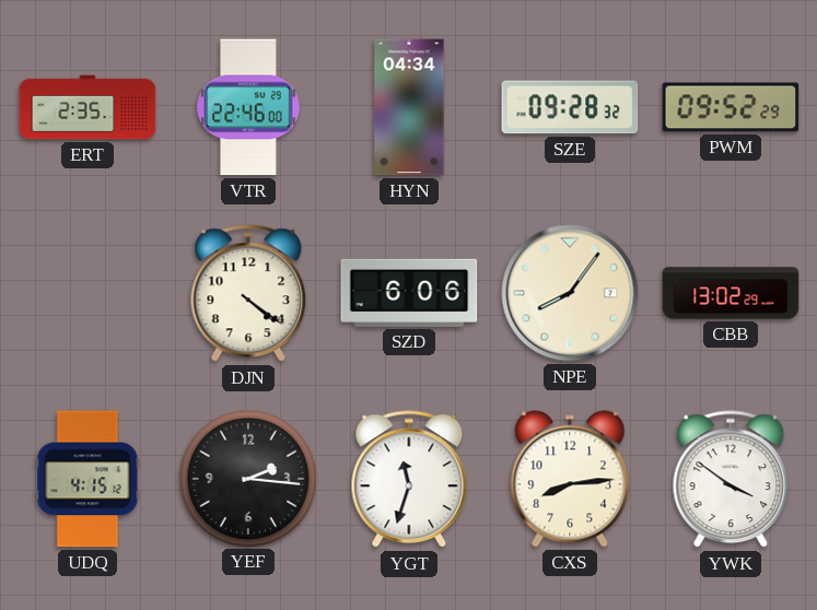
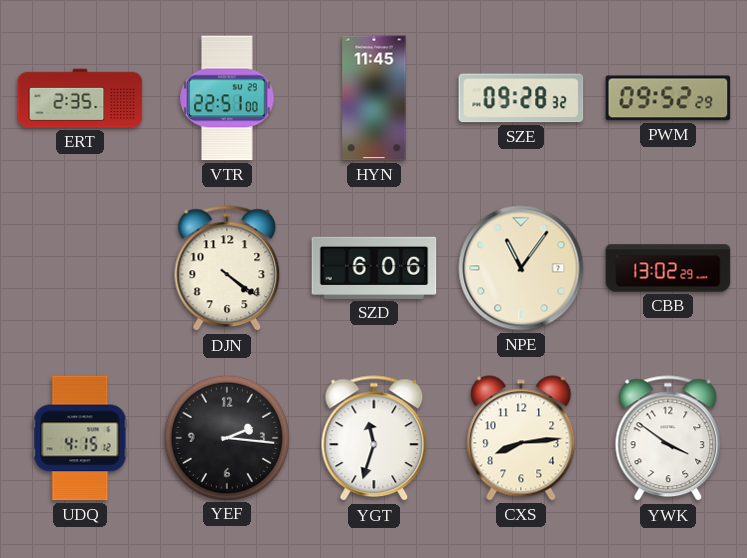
VTR: 22:46 -> 22:51 (227, 98)
HYN: 04:34 -> 11:45 (374, 98)
NPE: 8:06 -> 11:06 (521, 268)
